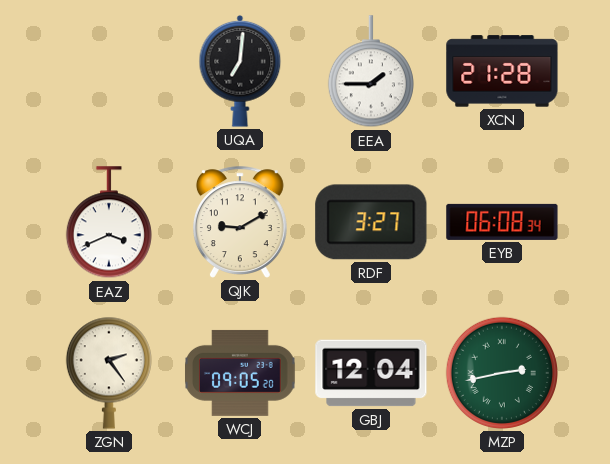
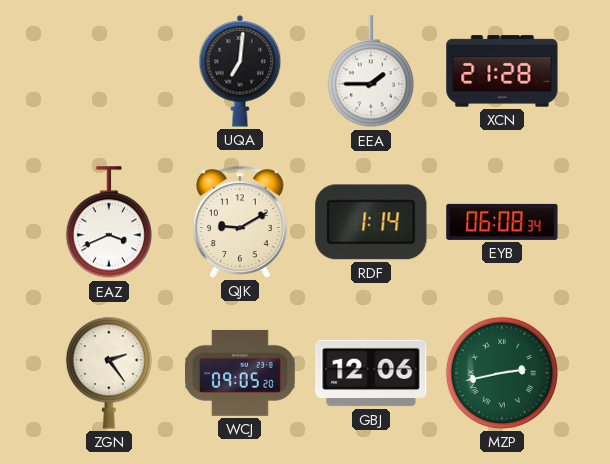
RDF: 3:27 -> 1:14 (371, 222)
GBJ: 12:04 -> 12:06 (371, 373)
